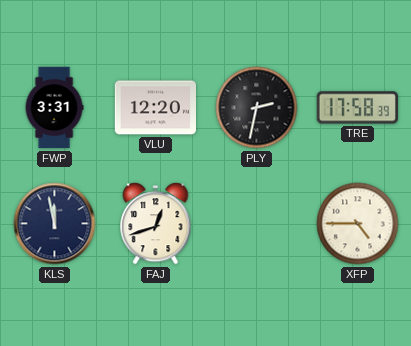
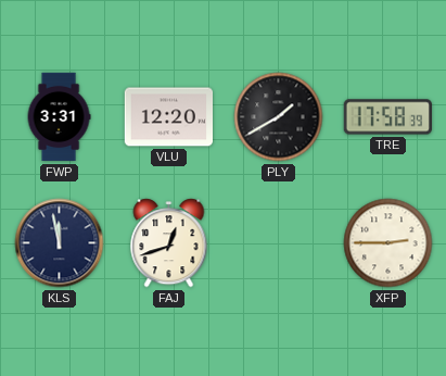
PLY: 2:32 -> 1:40 (279, 117)
XFP: 4:45 -> 2:45 (388, 243)
